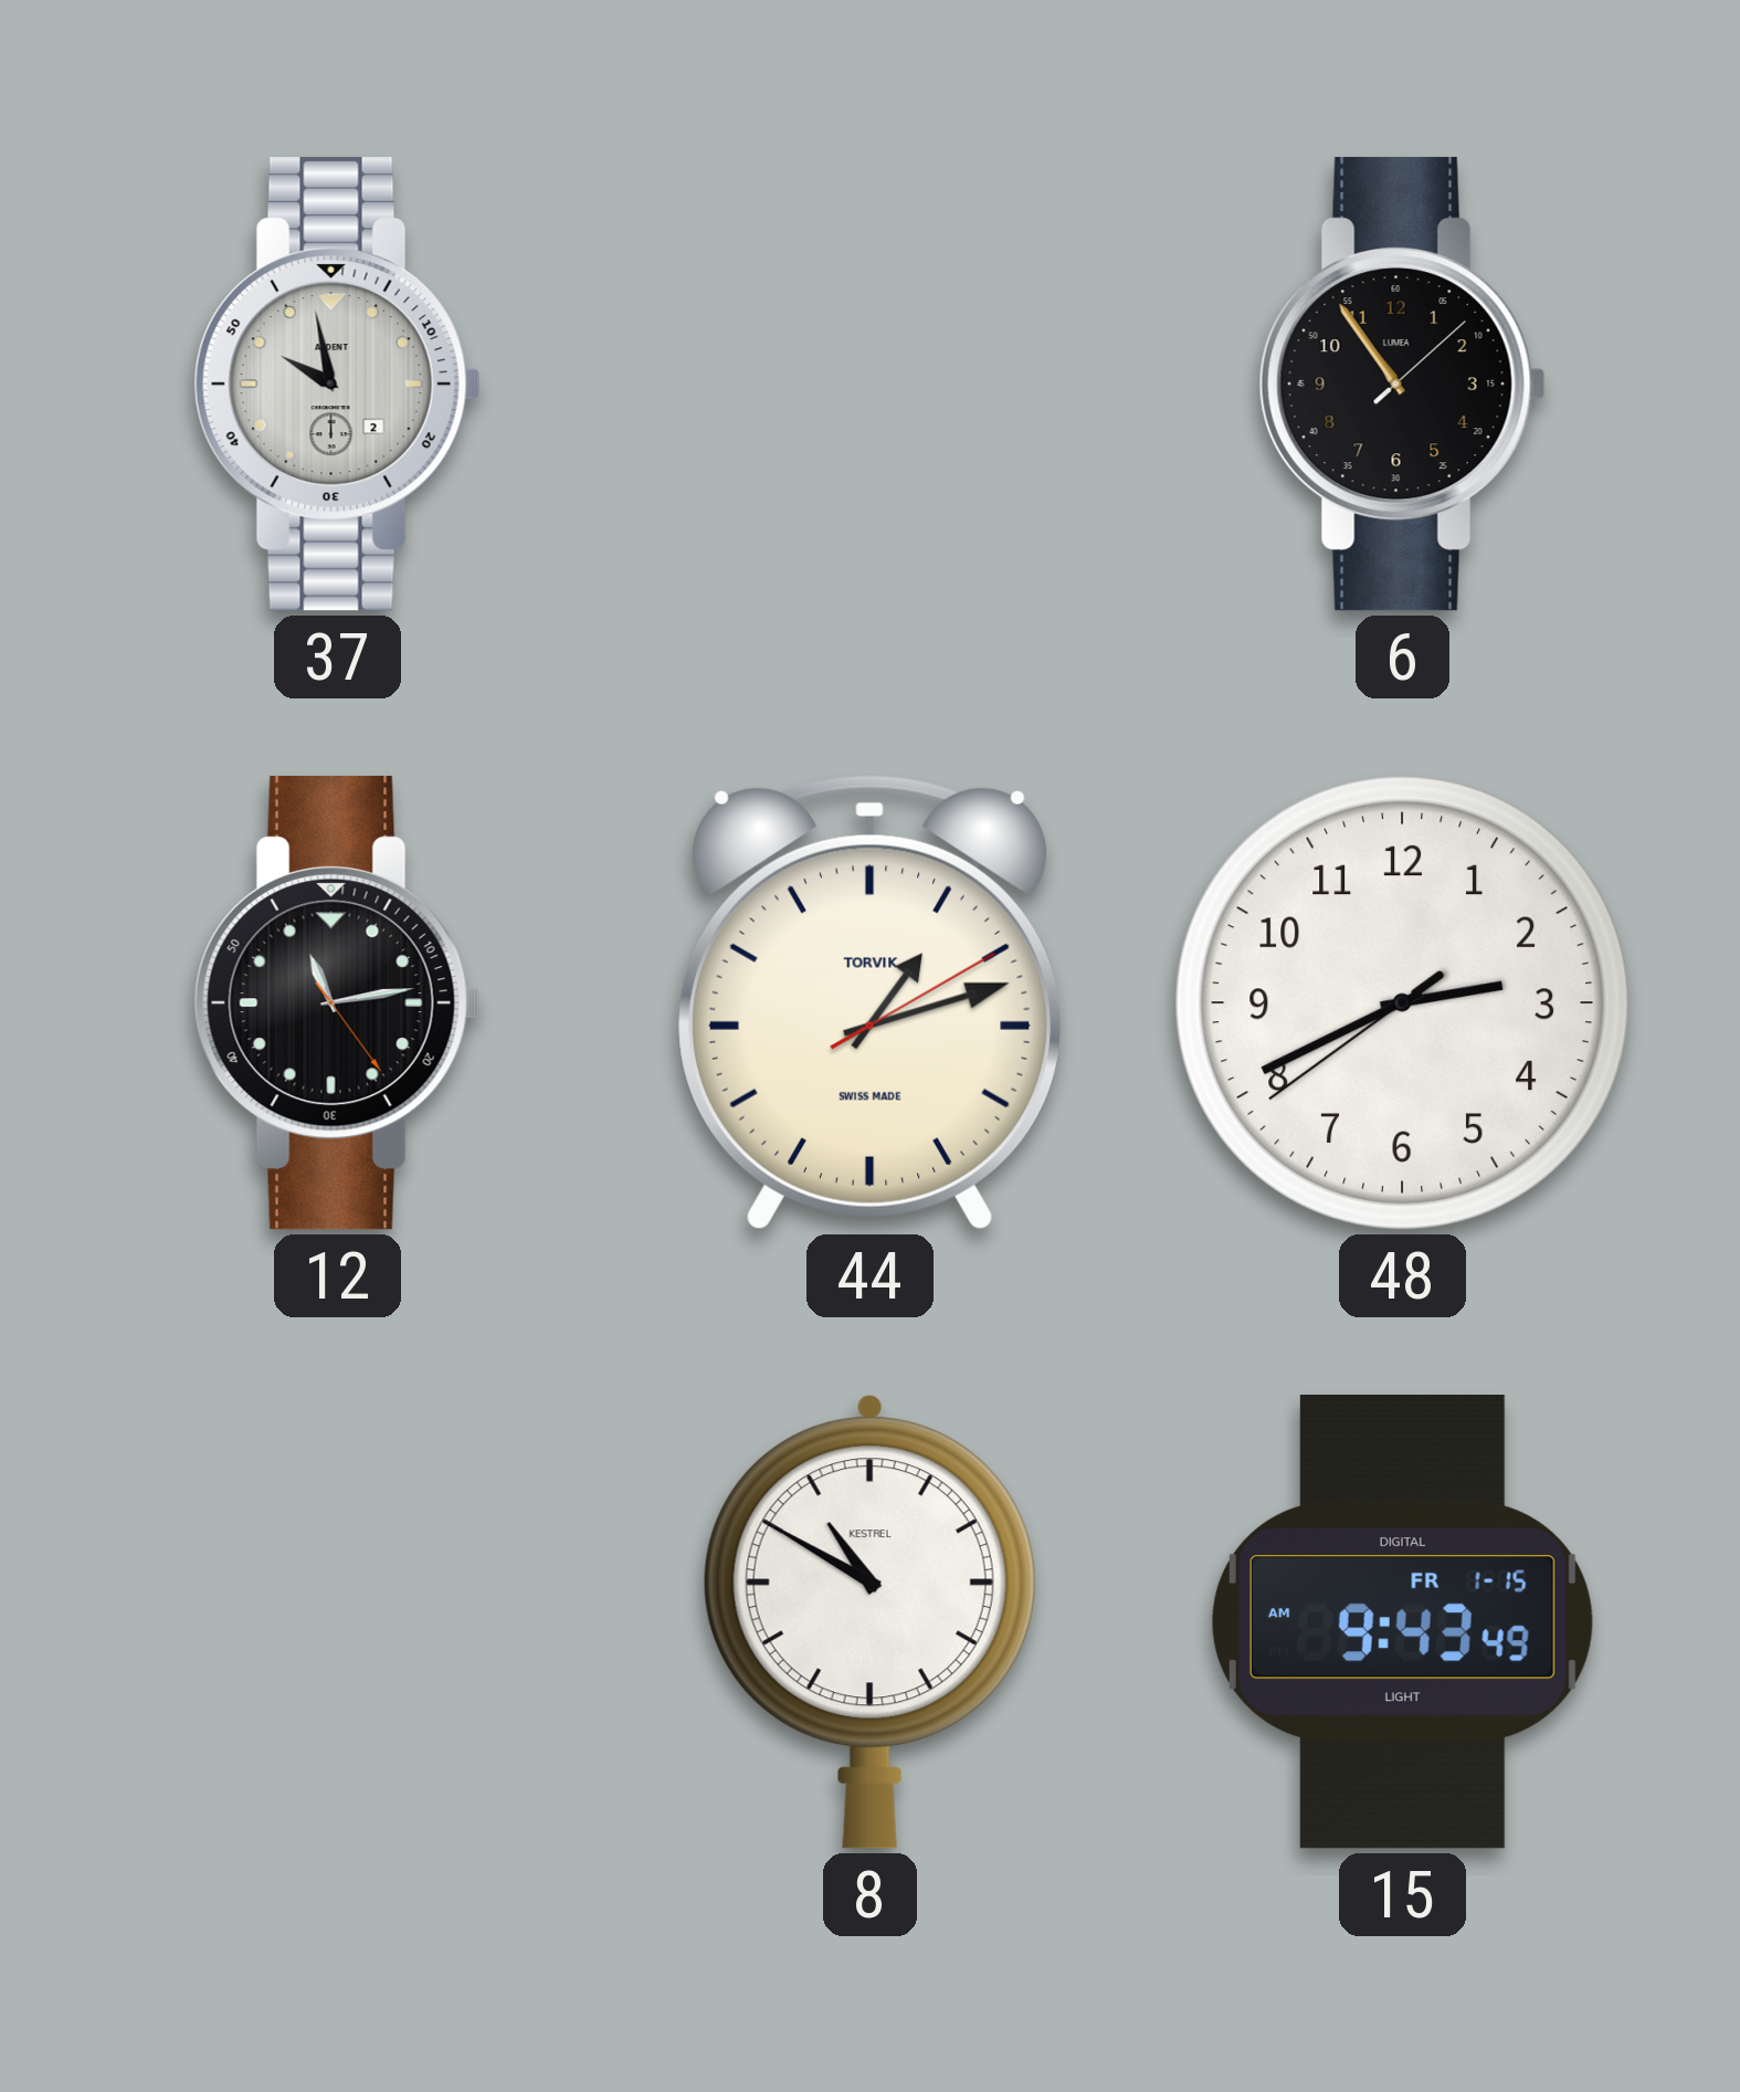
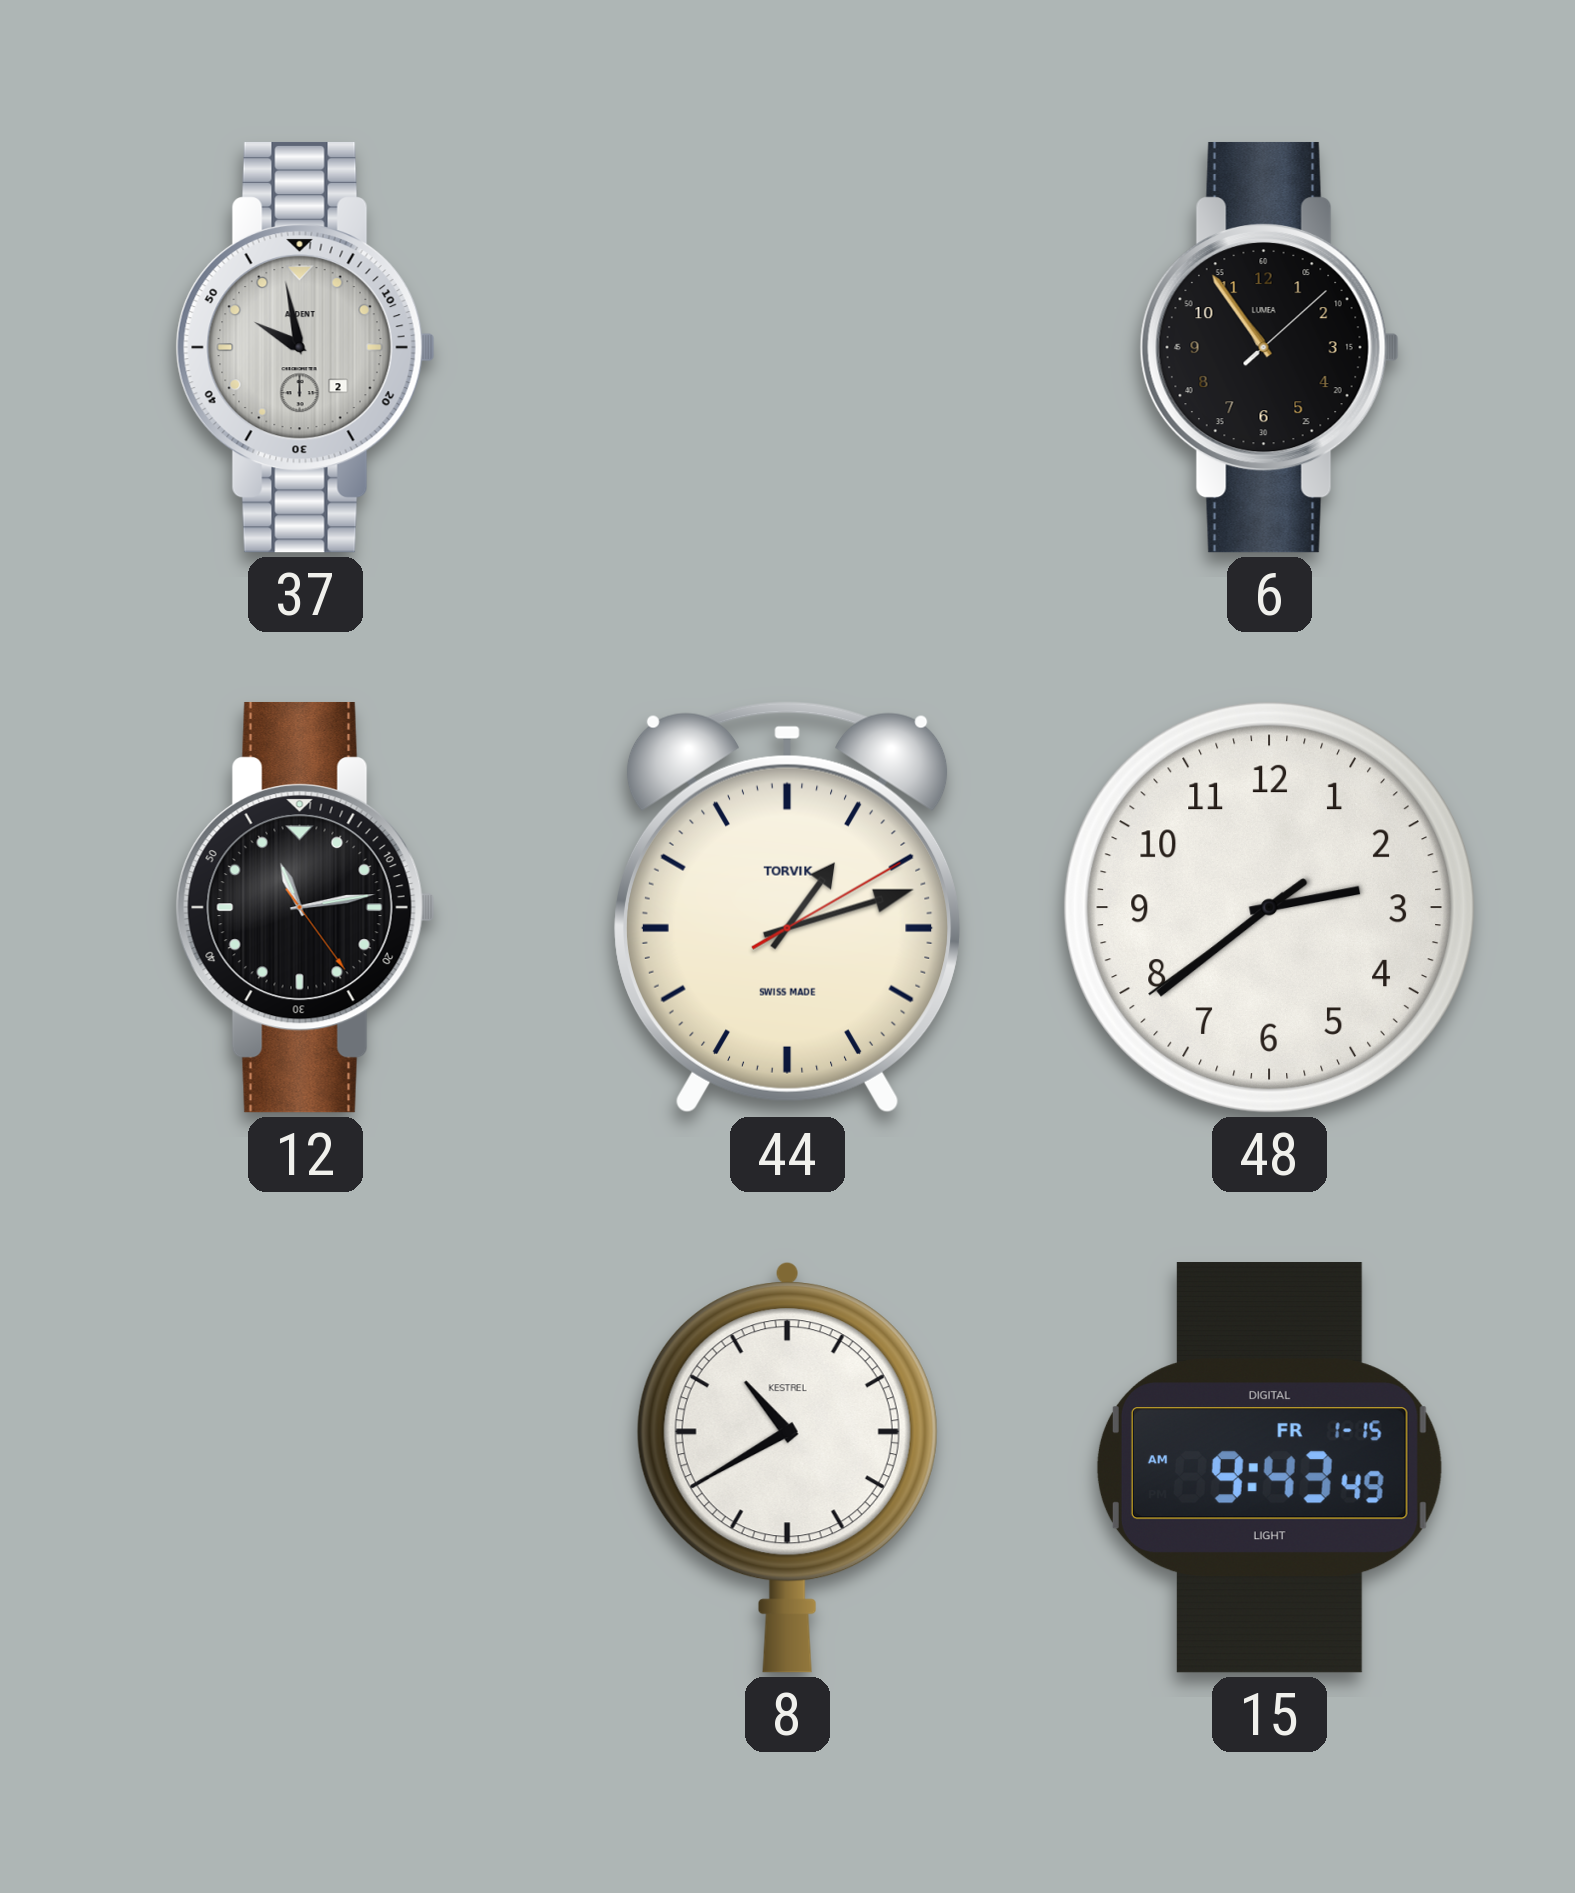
48: 2:40 -> 2:38 (1269, 907)
8: 10:50 -> 10:40 (787, 1467)
